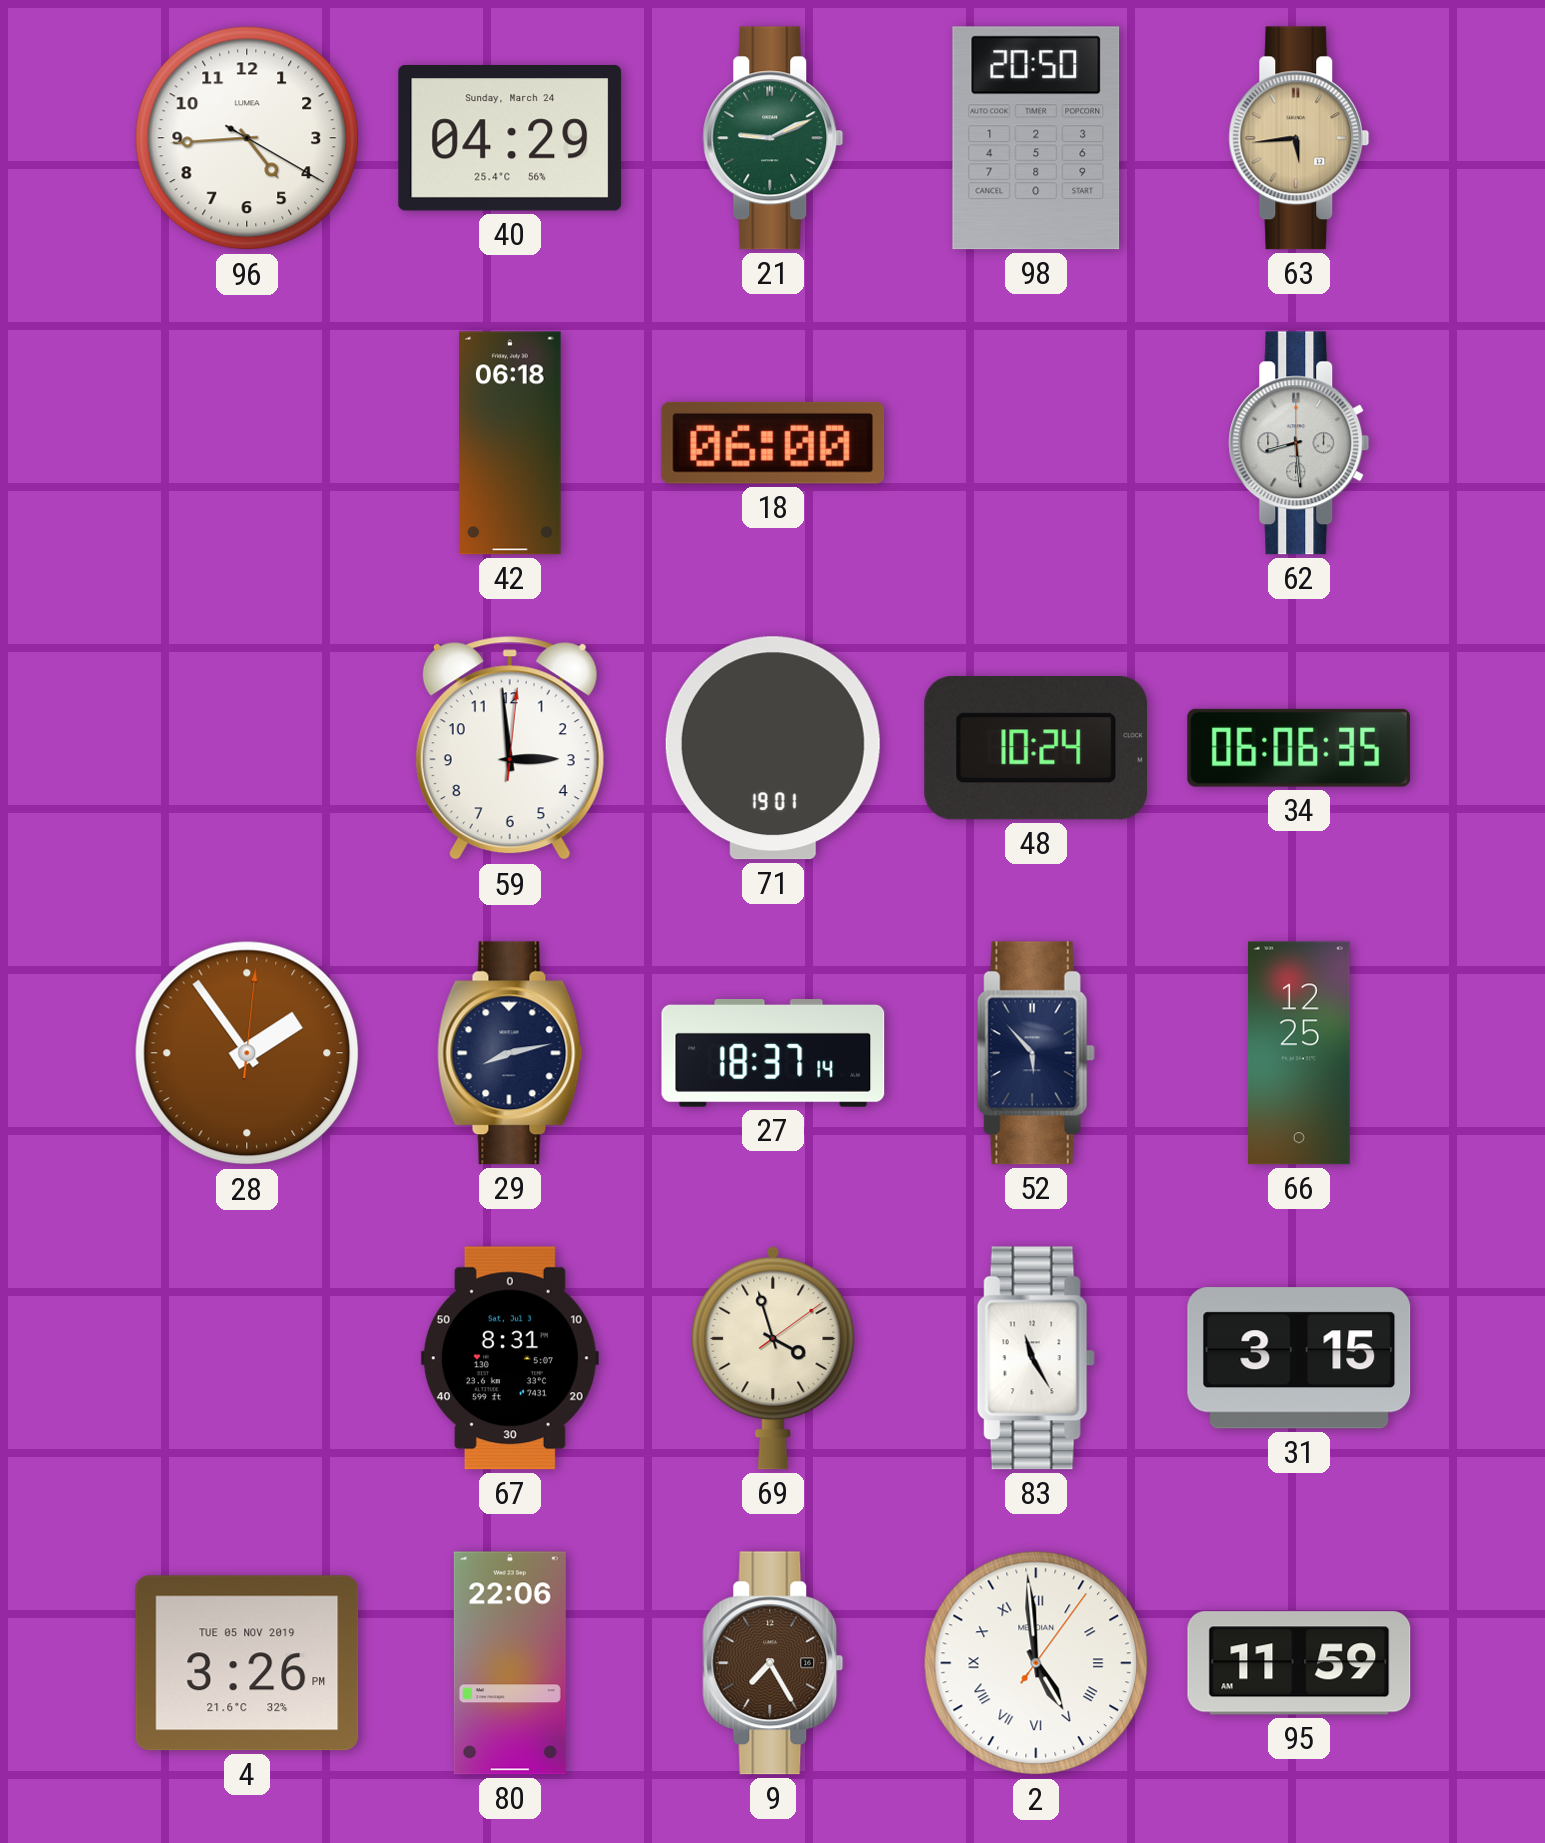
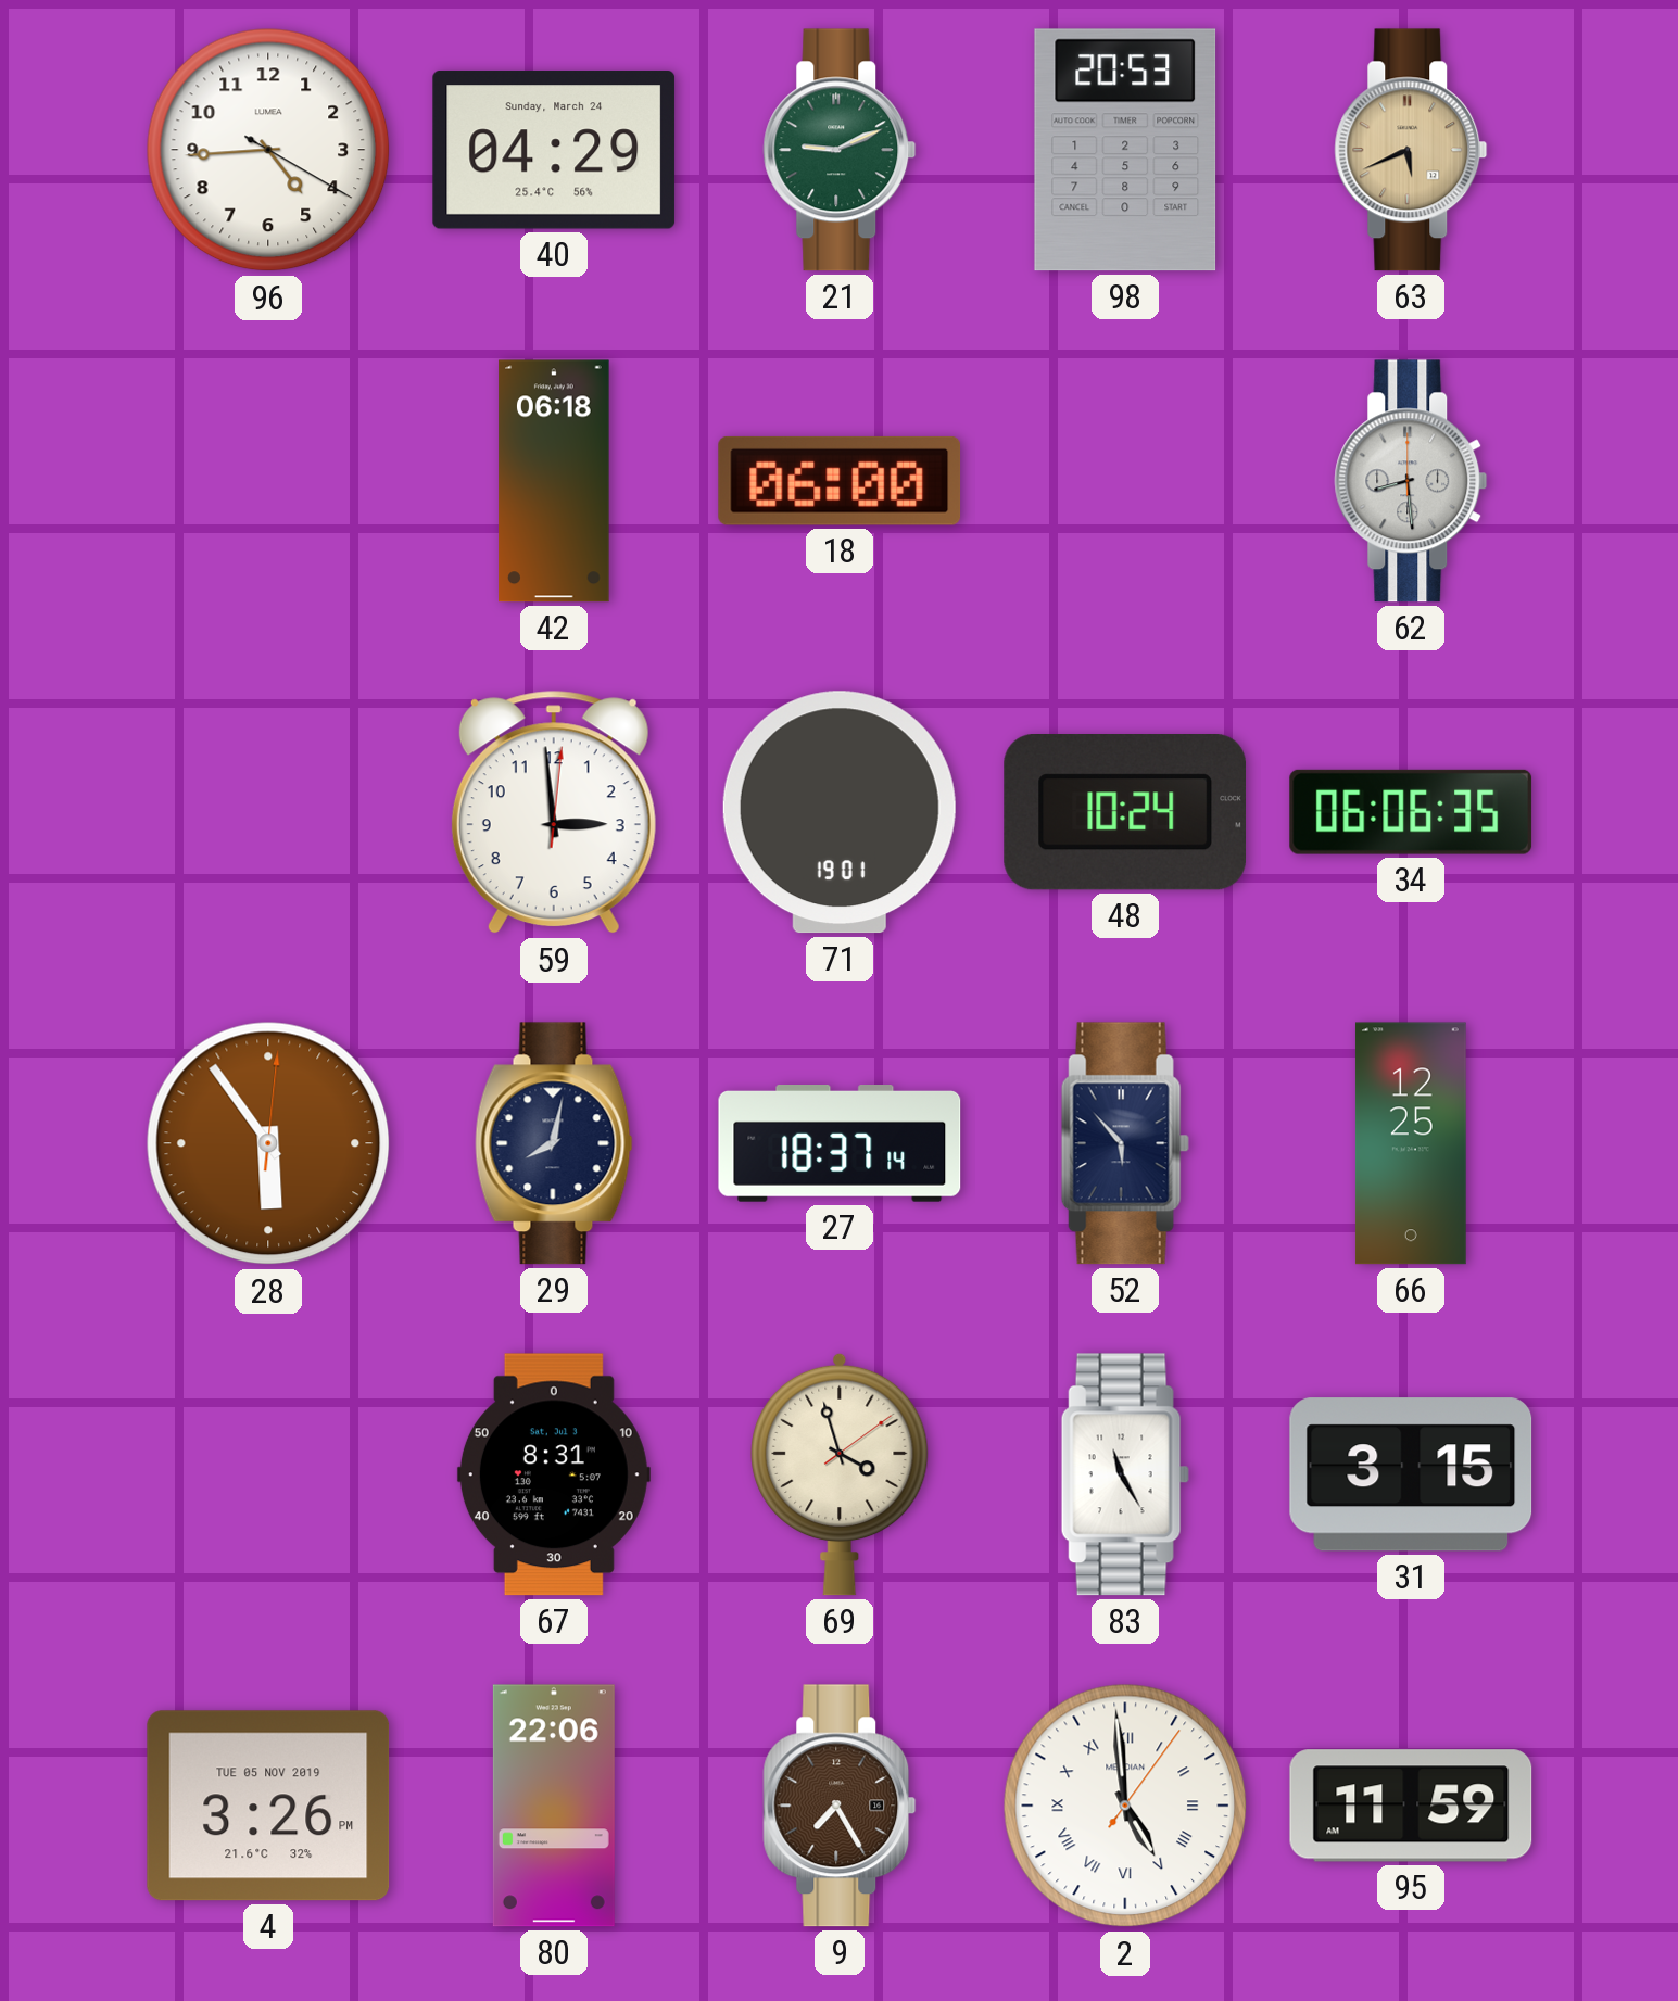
98: 20:50 -> 20:53 (1125, 150)
63: 5:44 -> 5:41 (1411, 150)
28: 1:54 -> 5:54 (268, 1143)
29: 8:13 -> 8:02 (554, 1143)
